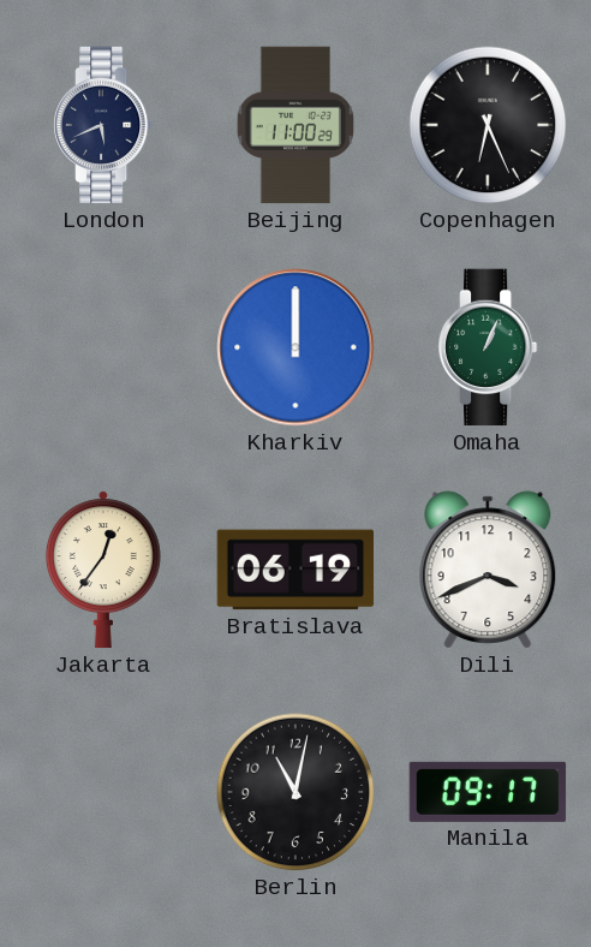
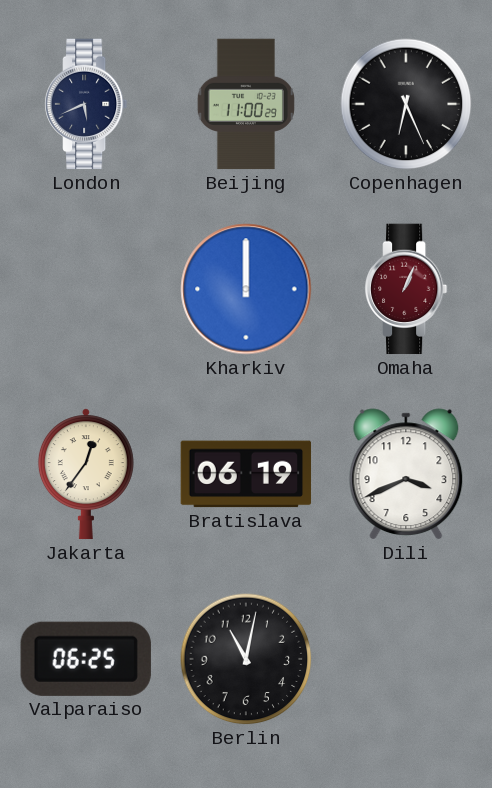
Omaha dial: green -> burgundy (406, 289)
Valparaiso: none -> 06:25 (86, 659)
Manila: 09:17 -> none (488, 792)
